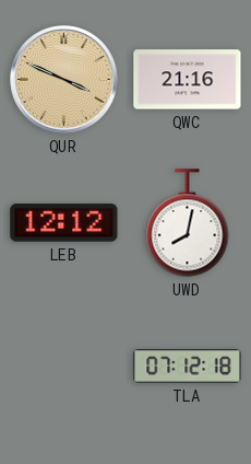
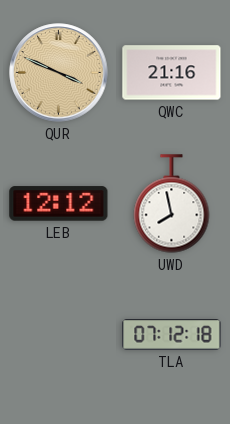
UWD: 8:02 -> 7:58 (172, 204)
